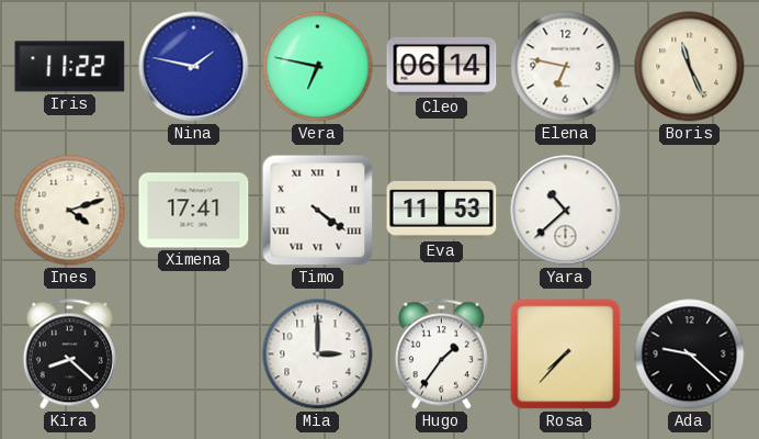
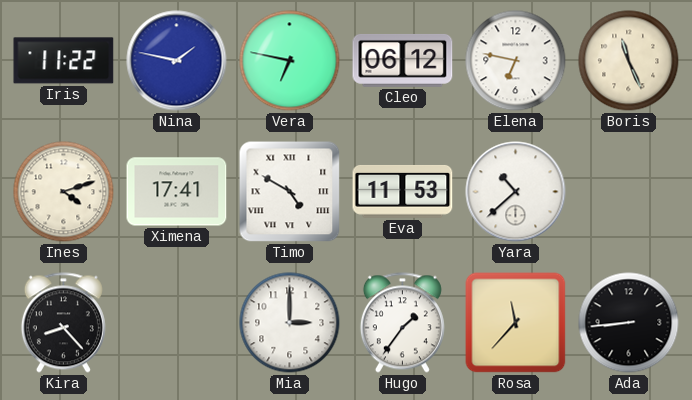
Cleo: 06:14 -> 06:12 (403, 60)
Timo: 4:21 -> 4:50 (290, 192)
Kira: 8:22 -> 8:23 (63, 323)
Rosa: 7:37 -> 11:37 (516, 323)
Ada: 9:22 -> 8:44 (629, 323)
